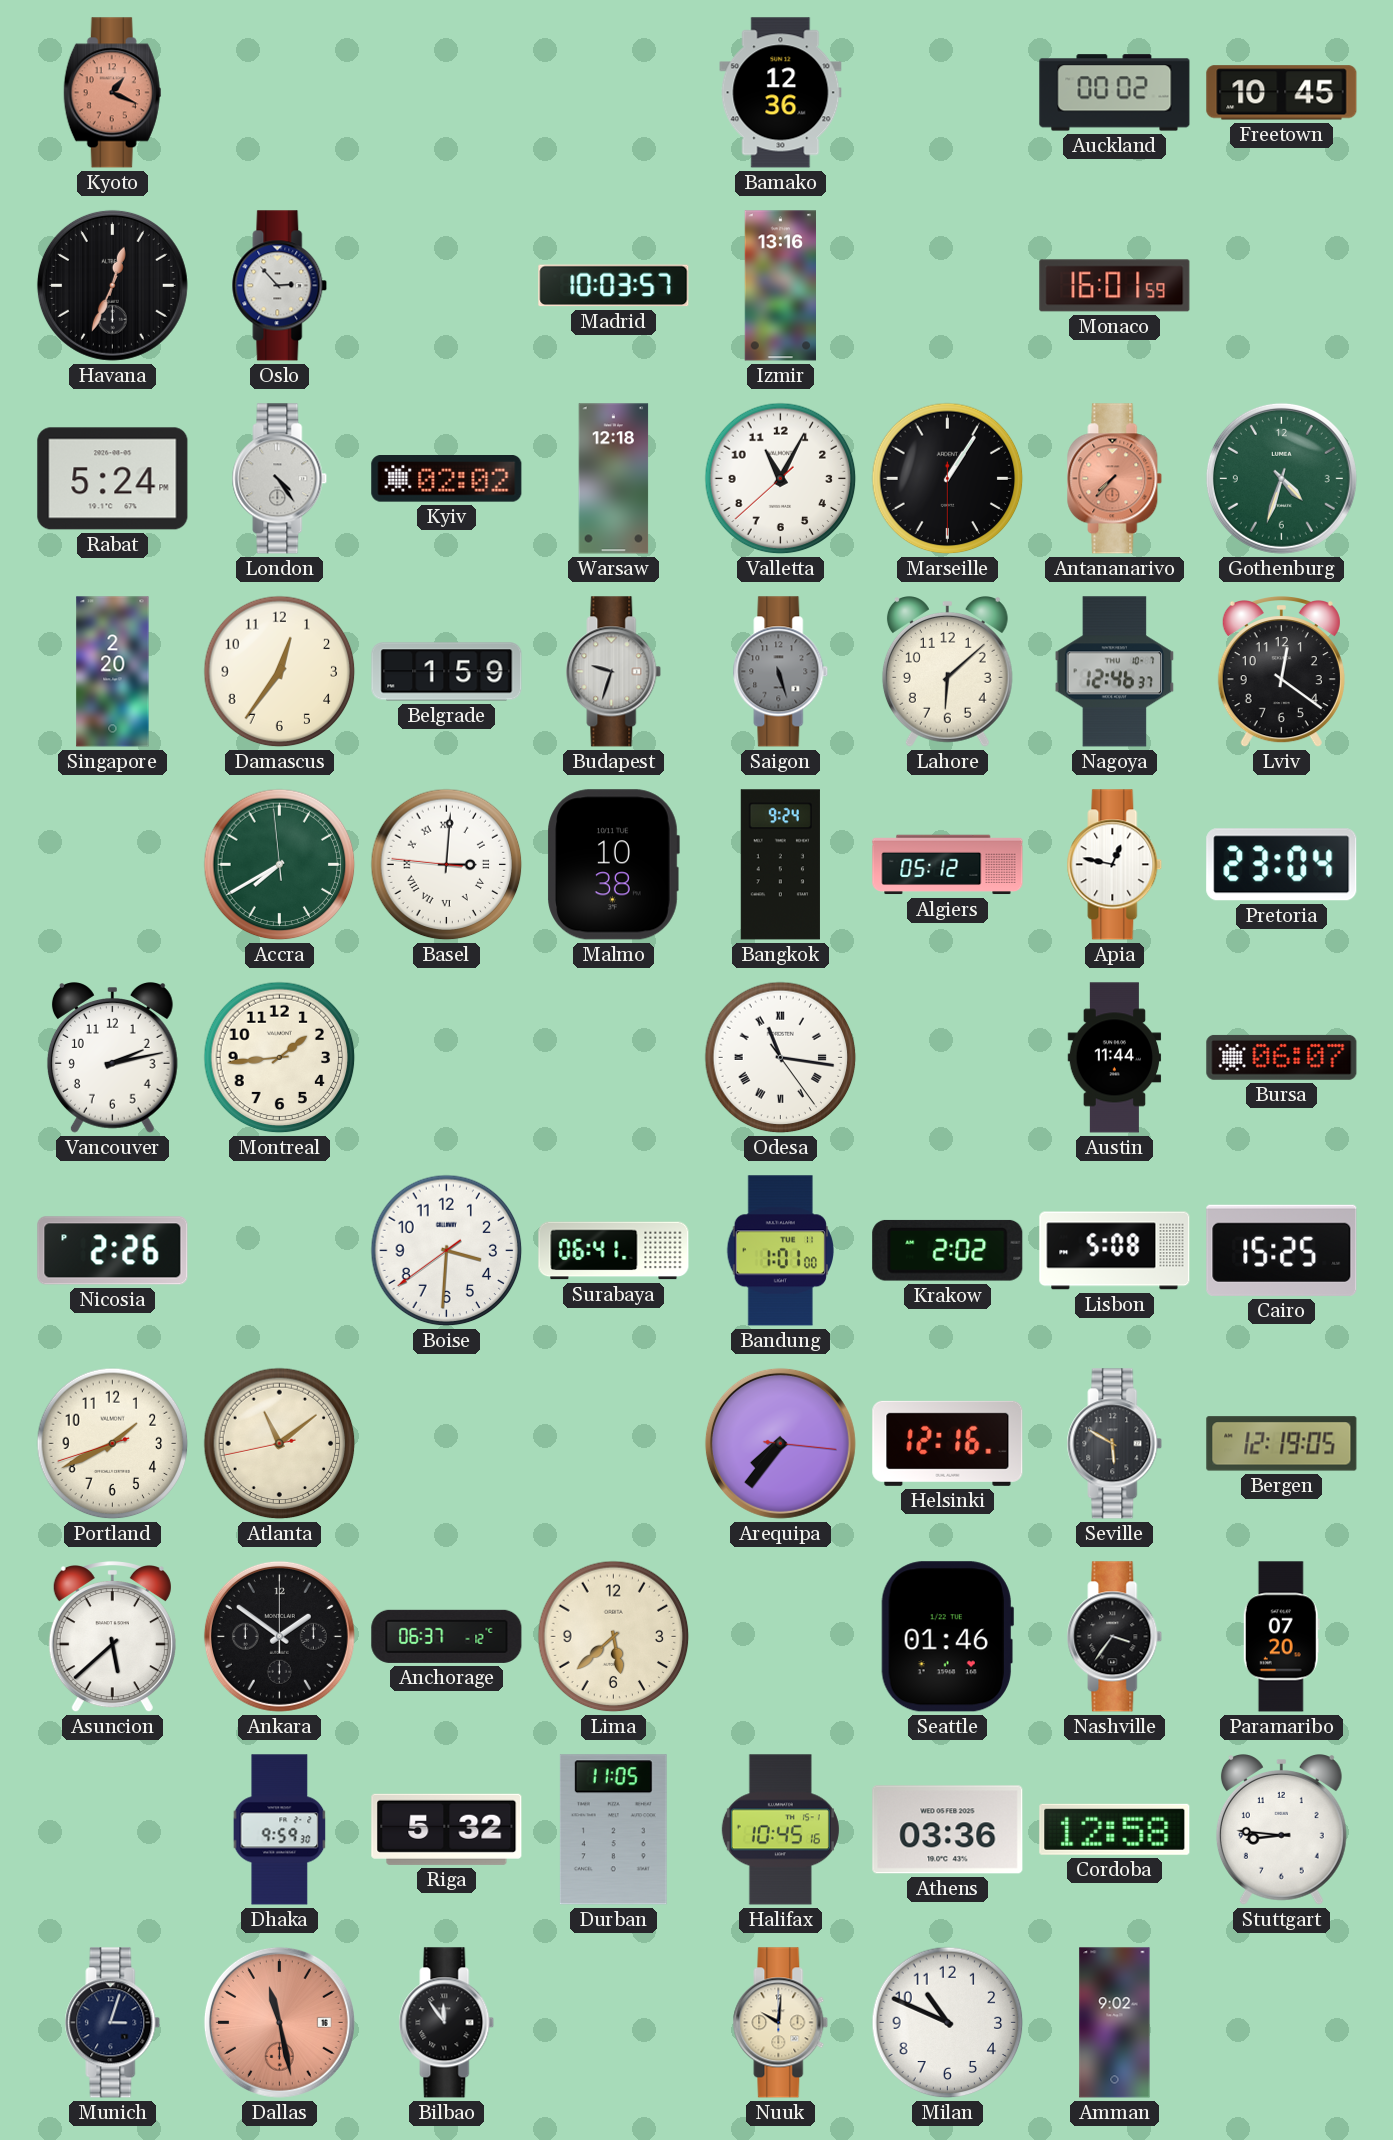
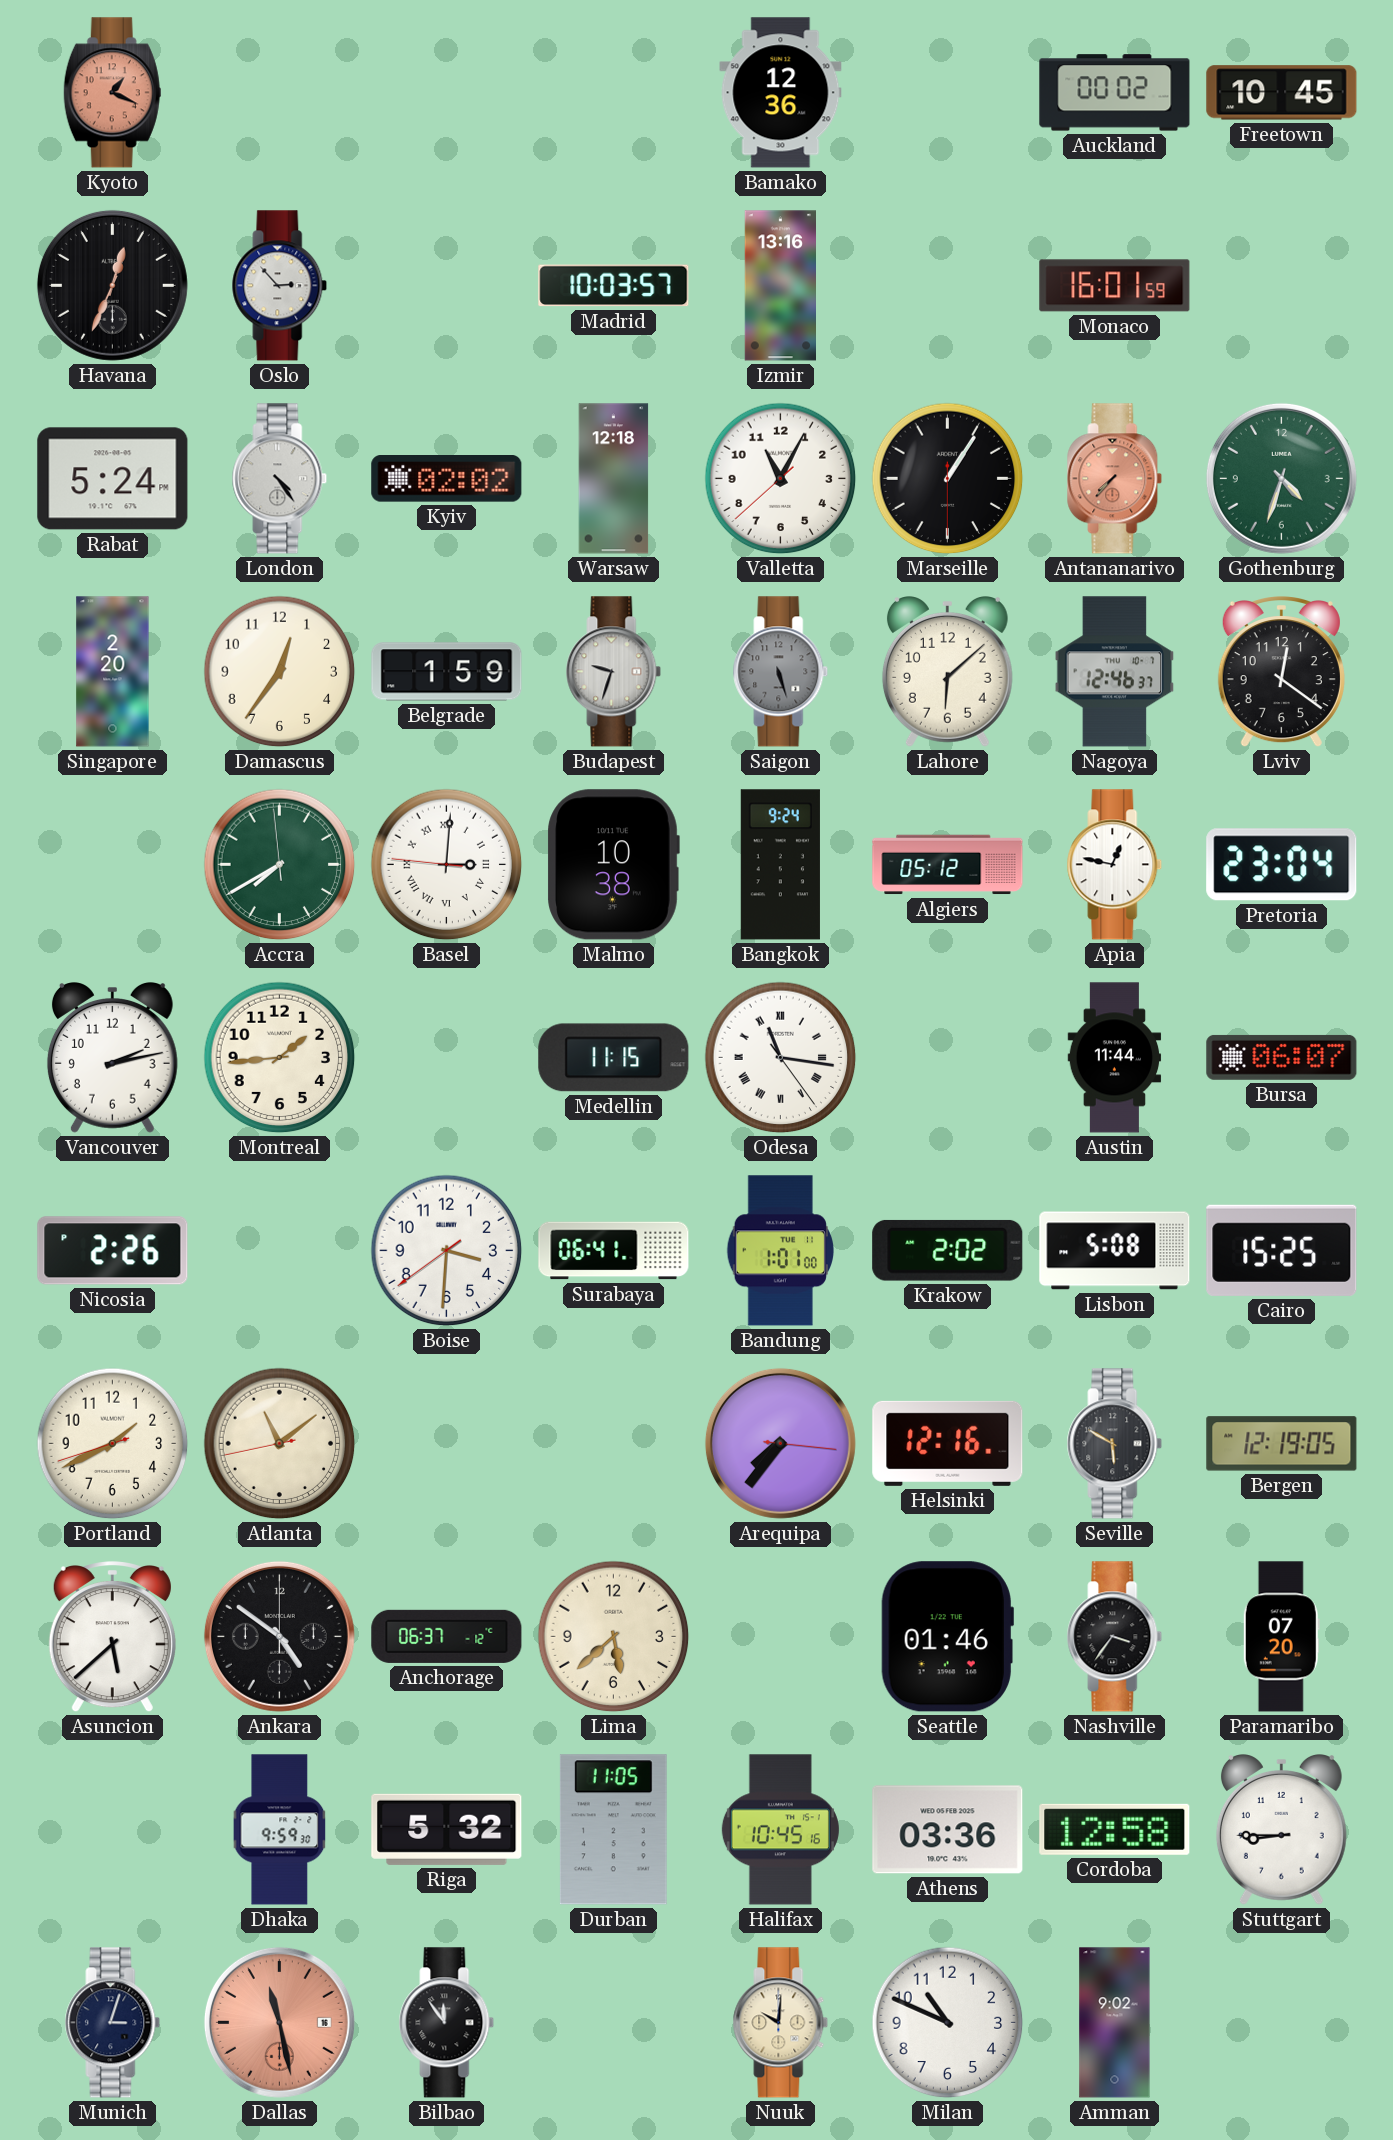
Medellin: none -> 11:15 (614, 1058)
Ankara: 1:51 -> 4:51 (279, 1636)
Stuttgart: 8:46 -> 8:45 (1281, 1830)
